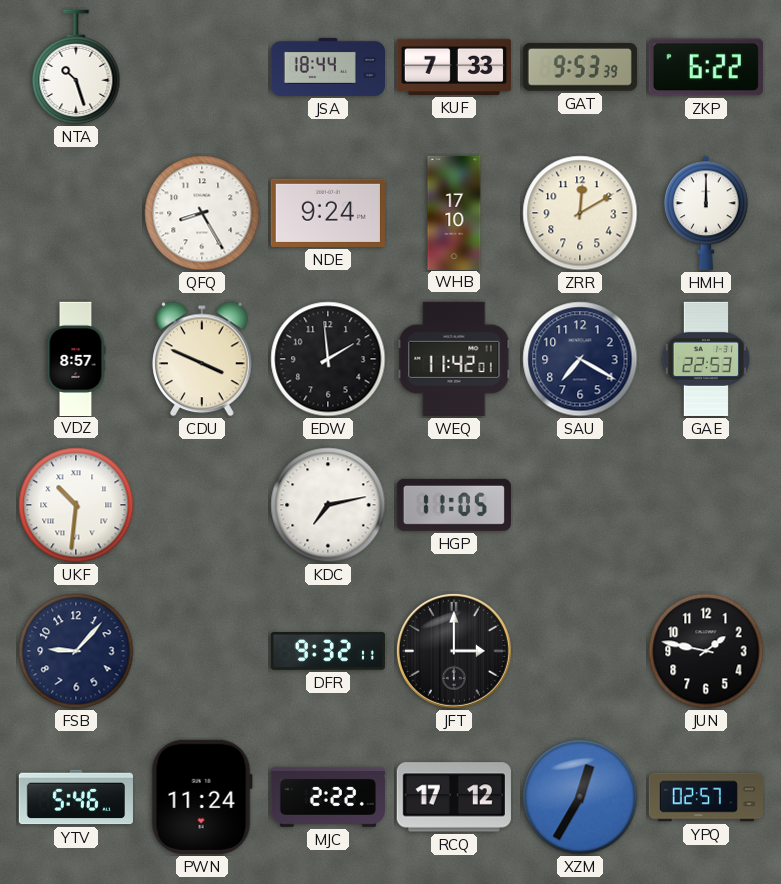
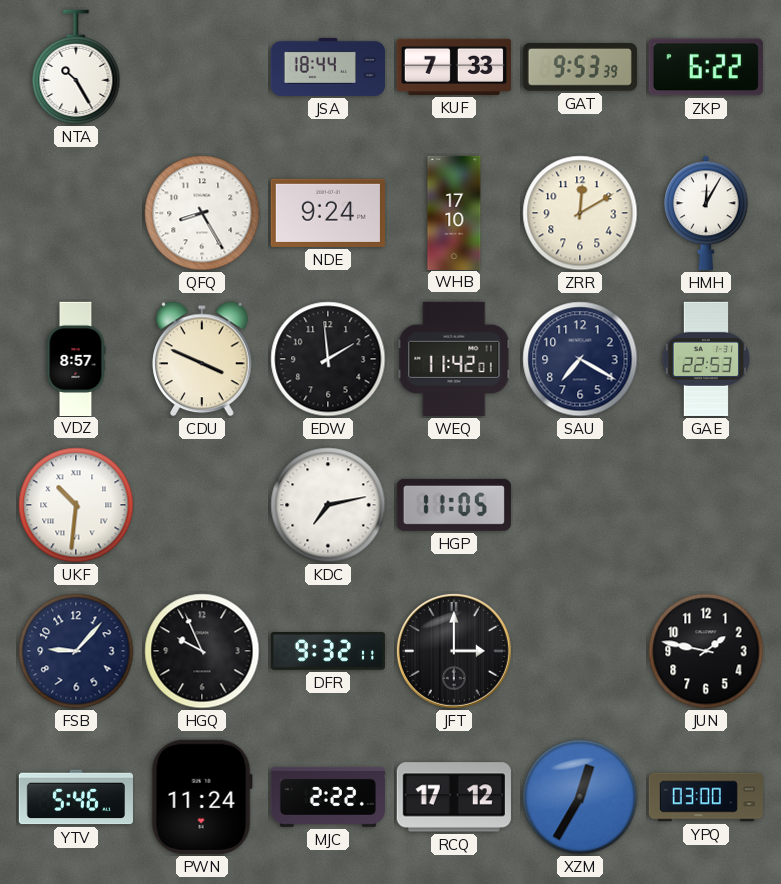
NTA: 10:27 -> 10:25 (76, 67)
HMH: 12:00 -> 12:05 (706, 213)
HGQ: none -> 9:56 (202, 651)
YPQ: 02:57 -> 03:00 (706, 797)
